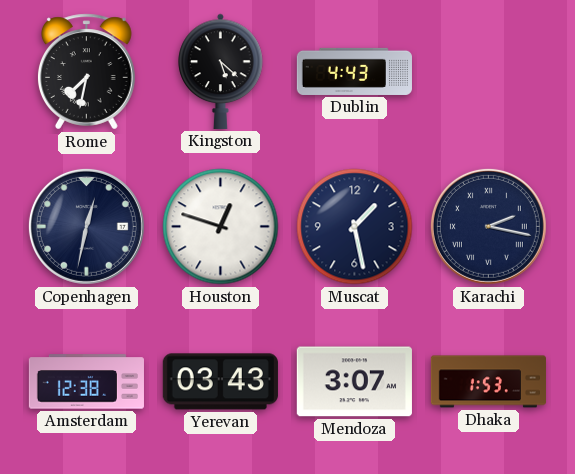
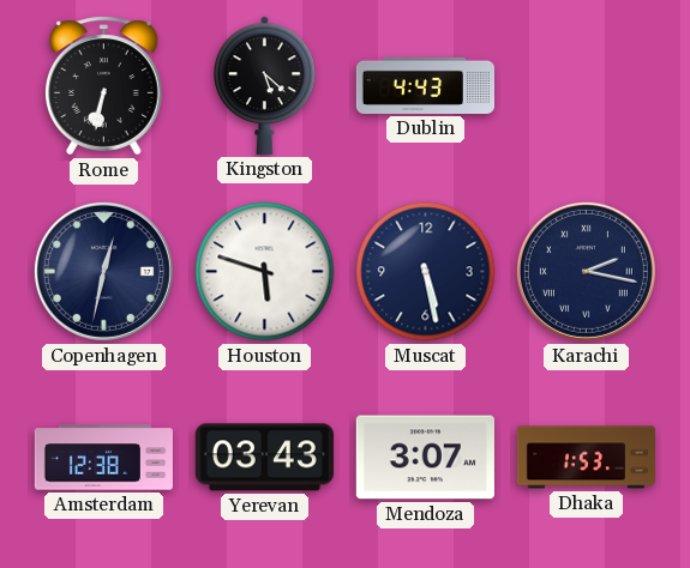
Rome: 7:32 -> 6:32 (103, 86)
Houston: 12:48 -> 5:48 (265, 272)
Muscat: 1:28 -> 5:28 (426, 272)
